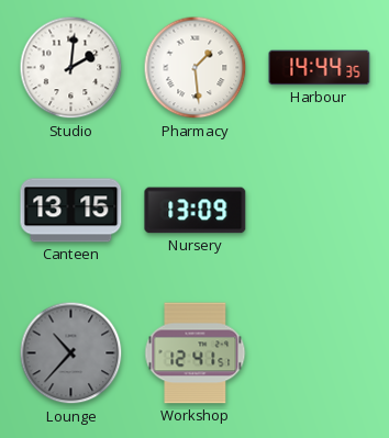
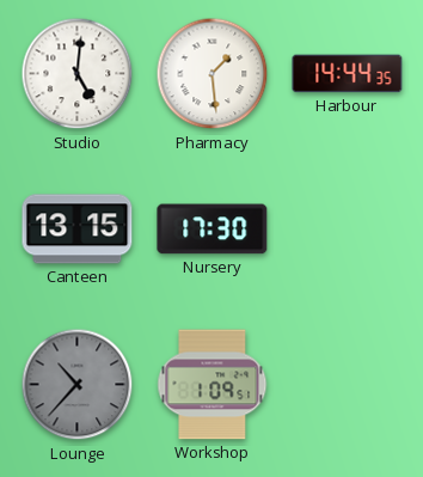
Studio: 2:01 -> 5:01 (78, 74)
Nursery: 13:09 -> 17:30 (213, 230)
Workshop: 12:41 -> 1:09 (213, 385)
